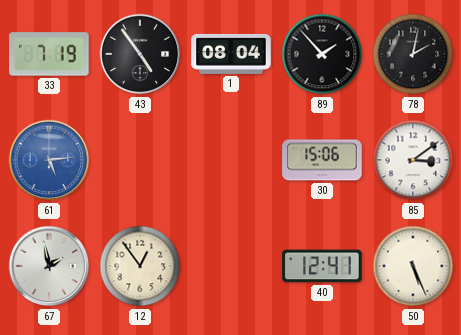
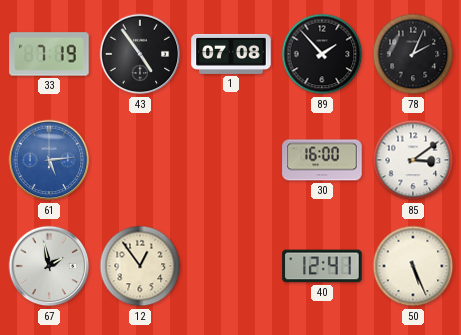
1: 08:04 -> 07:08 (231, 54)
78: 2:02 -> 2:04 (413, 54)
30: 15:06 -> 16:00 (322, 160)
